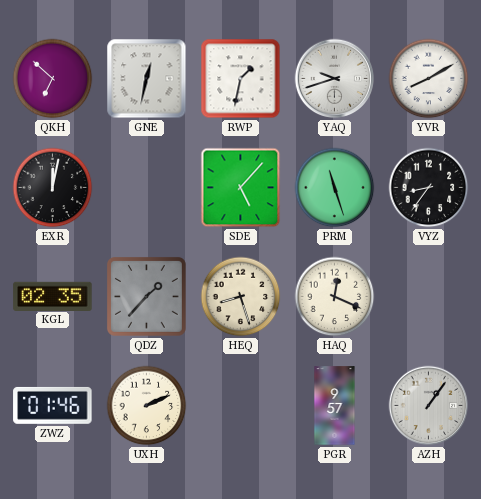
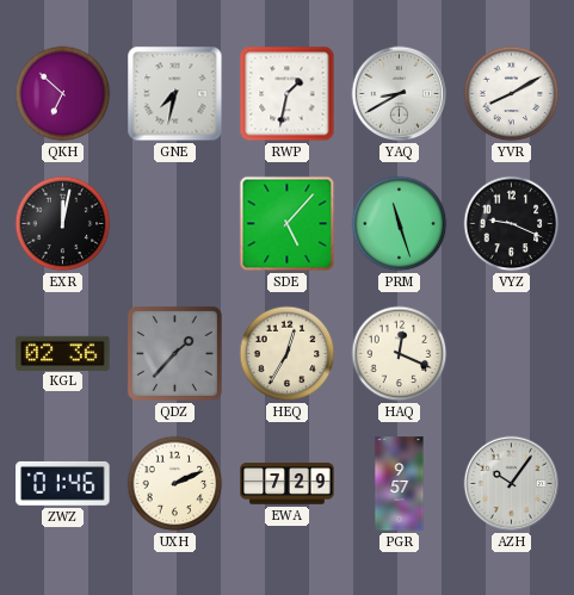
GNE: 12:32 -> 7:32 (175, 94)
YAQ: 9:42 -> 8:40 (400, 94)
VYZ: 8:36 -> 9:19 (512, 224)
KGL: 02:35 -> 02:36 (63, 353)
HEQ: 8:27 -> 12:35 (288, 354)
EWA: none -> 7:29 (288, 484)
AZH: 1:06 -> 10:06 (512, 484)
